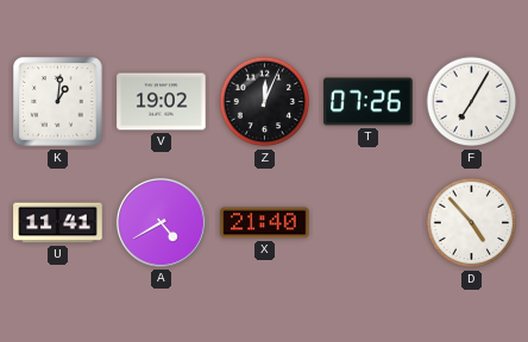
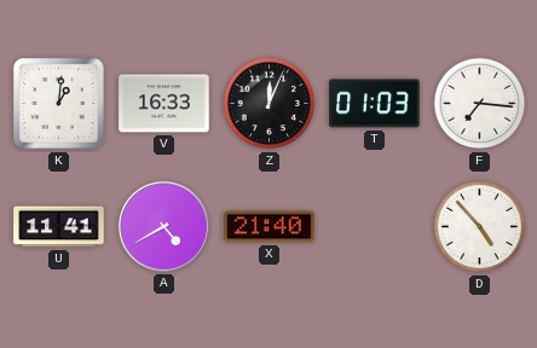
V: 19:02 -> 16:33 (164, 104)
T: 07:26 -> 01:03 (375, 104)
F: 7:05 -> 7:16 (480, 104)
